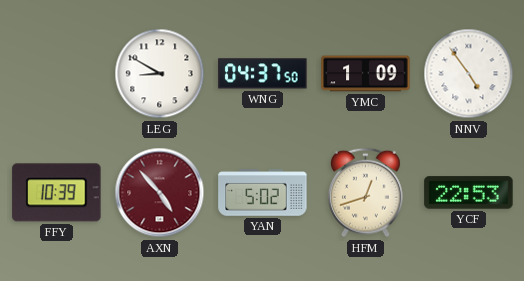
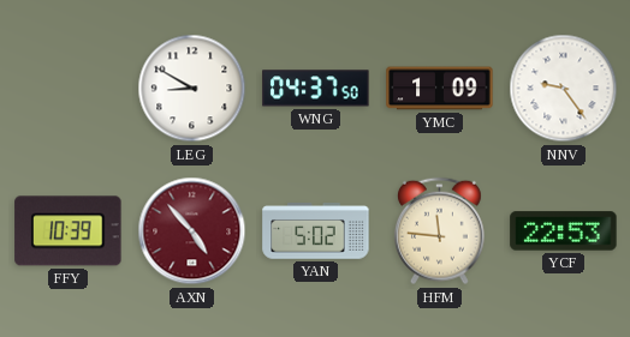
NNV: 4:54 -> 9:24 (564, 89)
HFM: 12:42 -> 11:46 (439, 231)
